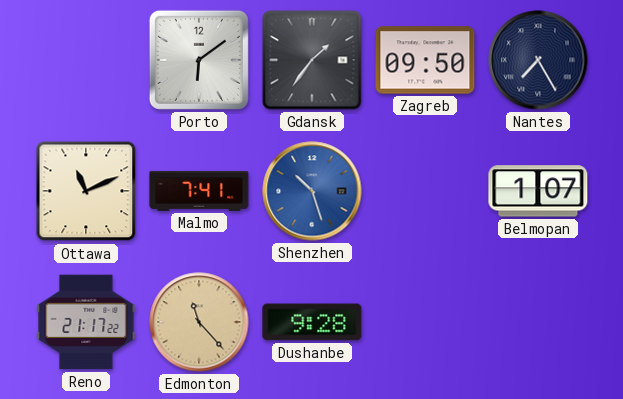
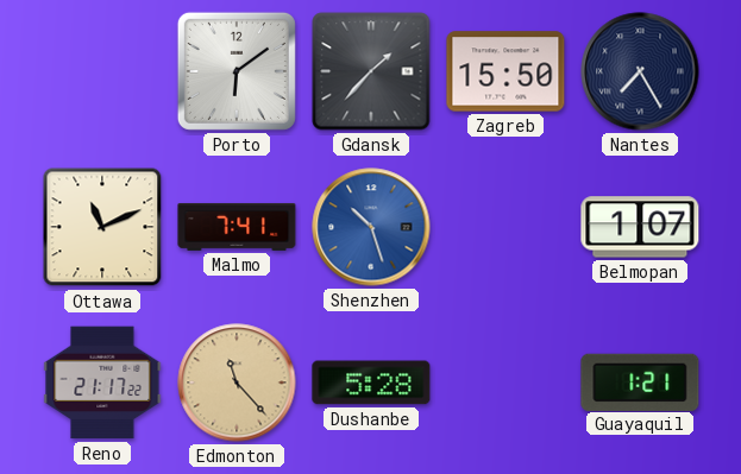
Gdansk: 1:36 -> 1:37 (371, 71)
Zagreb: 09:50 -> 15:50 (505, 71)
Dushanbe: 9:28 -> 5:28 (371, 383)
Guayaquil: none -> 1:21 (640, 381)
